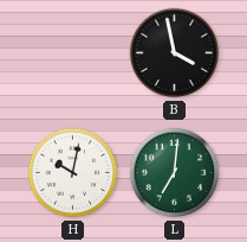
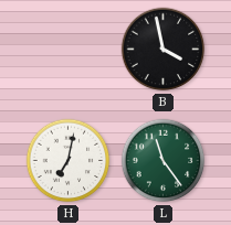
H: 10:02 -> 7:02 (69, 161)
L: 7:01 -> 11:24 (164, 161)
